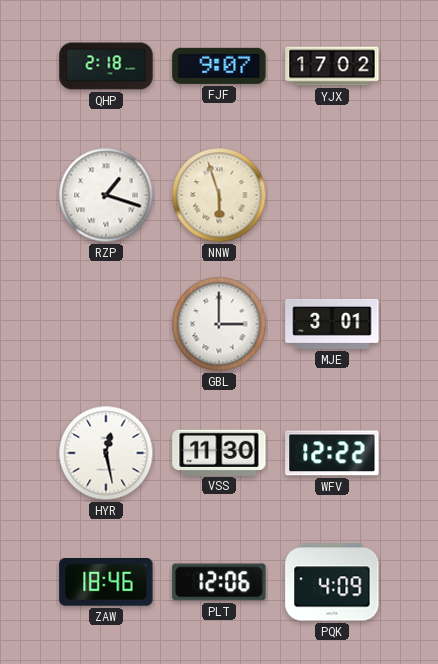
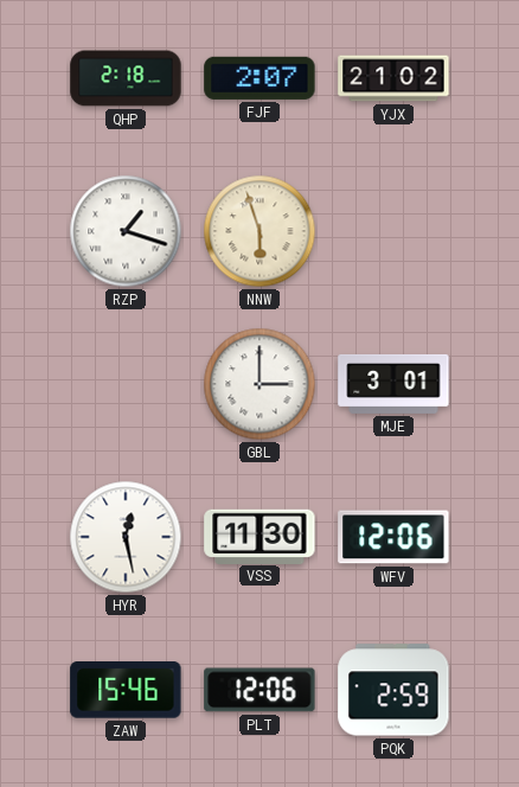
FJF: 9:07 -> 2:07 (259, 78)
YJX: 17:02 -> 21:02 (393, 78)
WFV: 12:22 -> 12:06 (393, 537)
ZAW: 18:46 -> 15:46 (126, 690)
PQK: 4:09 -> 2:59 (393, 690)
